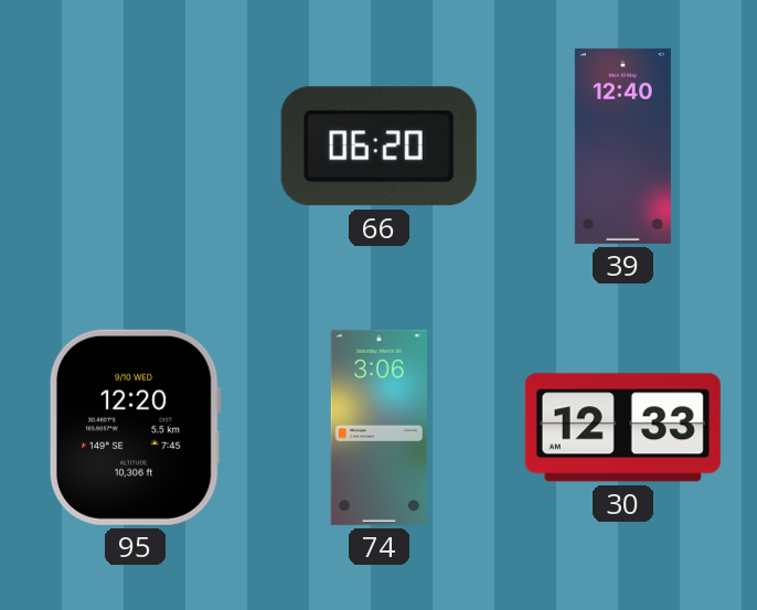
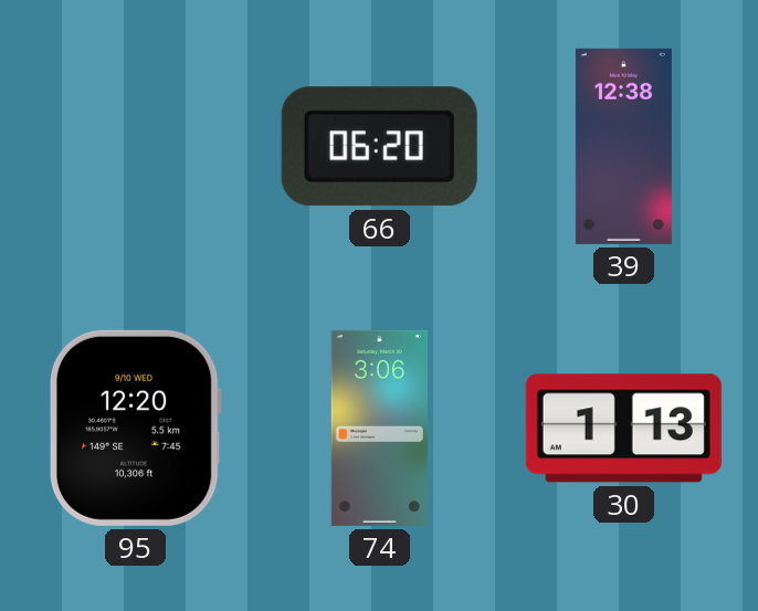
39: 12:40 -> 12:38 (623, 146)
30: 12:33 -> 1:13 (623, 429)
